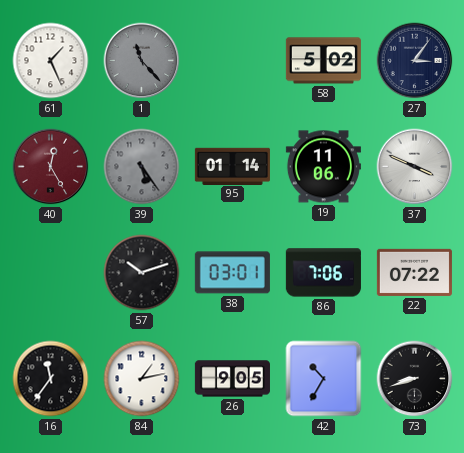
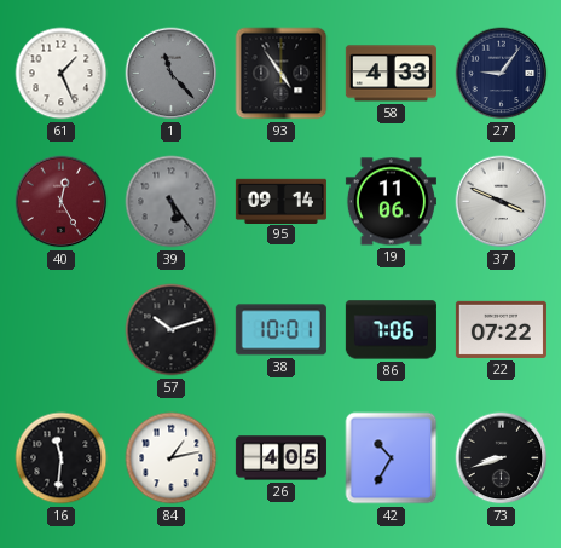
93: none -> 4:54 (282, 74)
58: 5:02 -> 4:33 (391, 74)
27: 3:06 -> 9:06 (502, 74)
95: 01:14 -> 09:14 (280, 201)
38: 03:01 -> 10:01 (280, 330)
16: 11:36 -> 11:31 (62, 458)
26: 9:05 -> 4:05 (280, 458)
